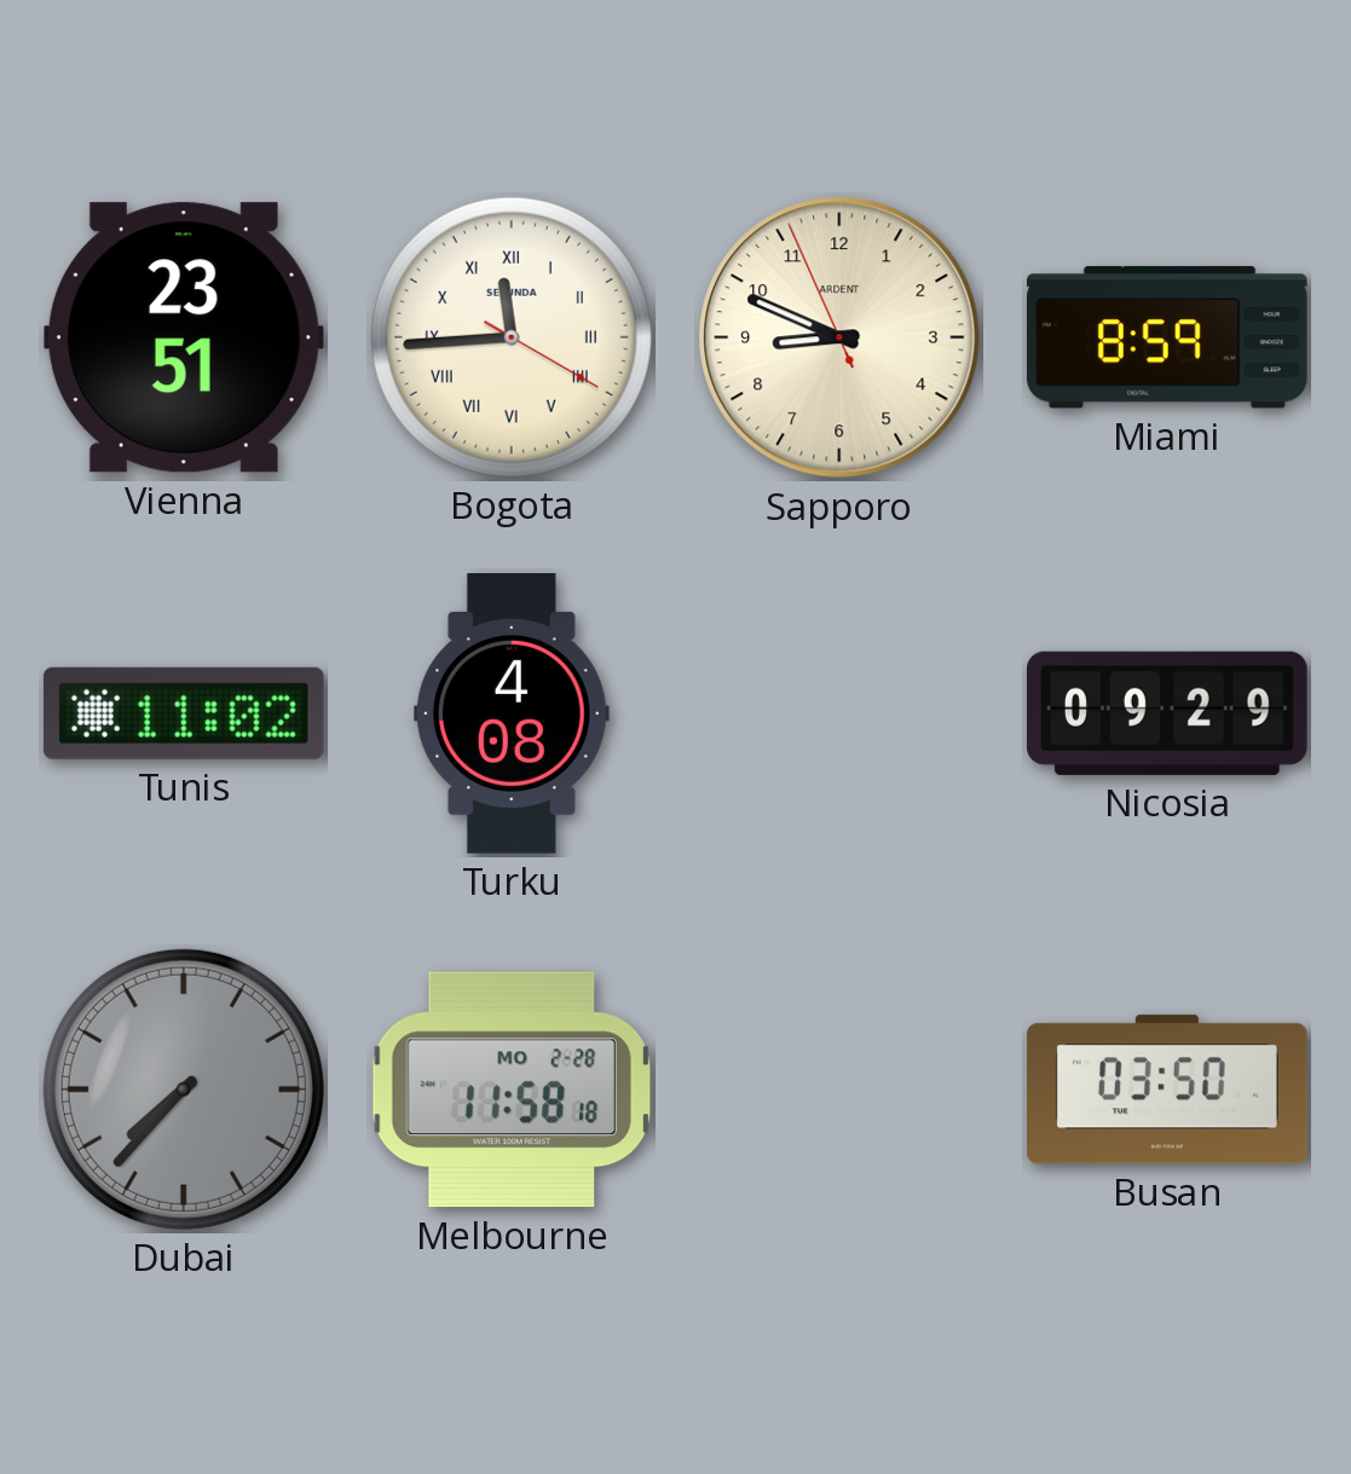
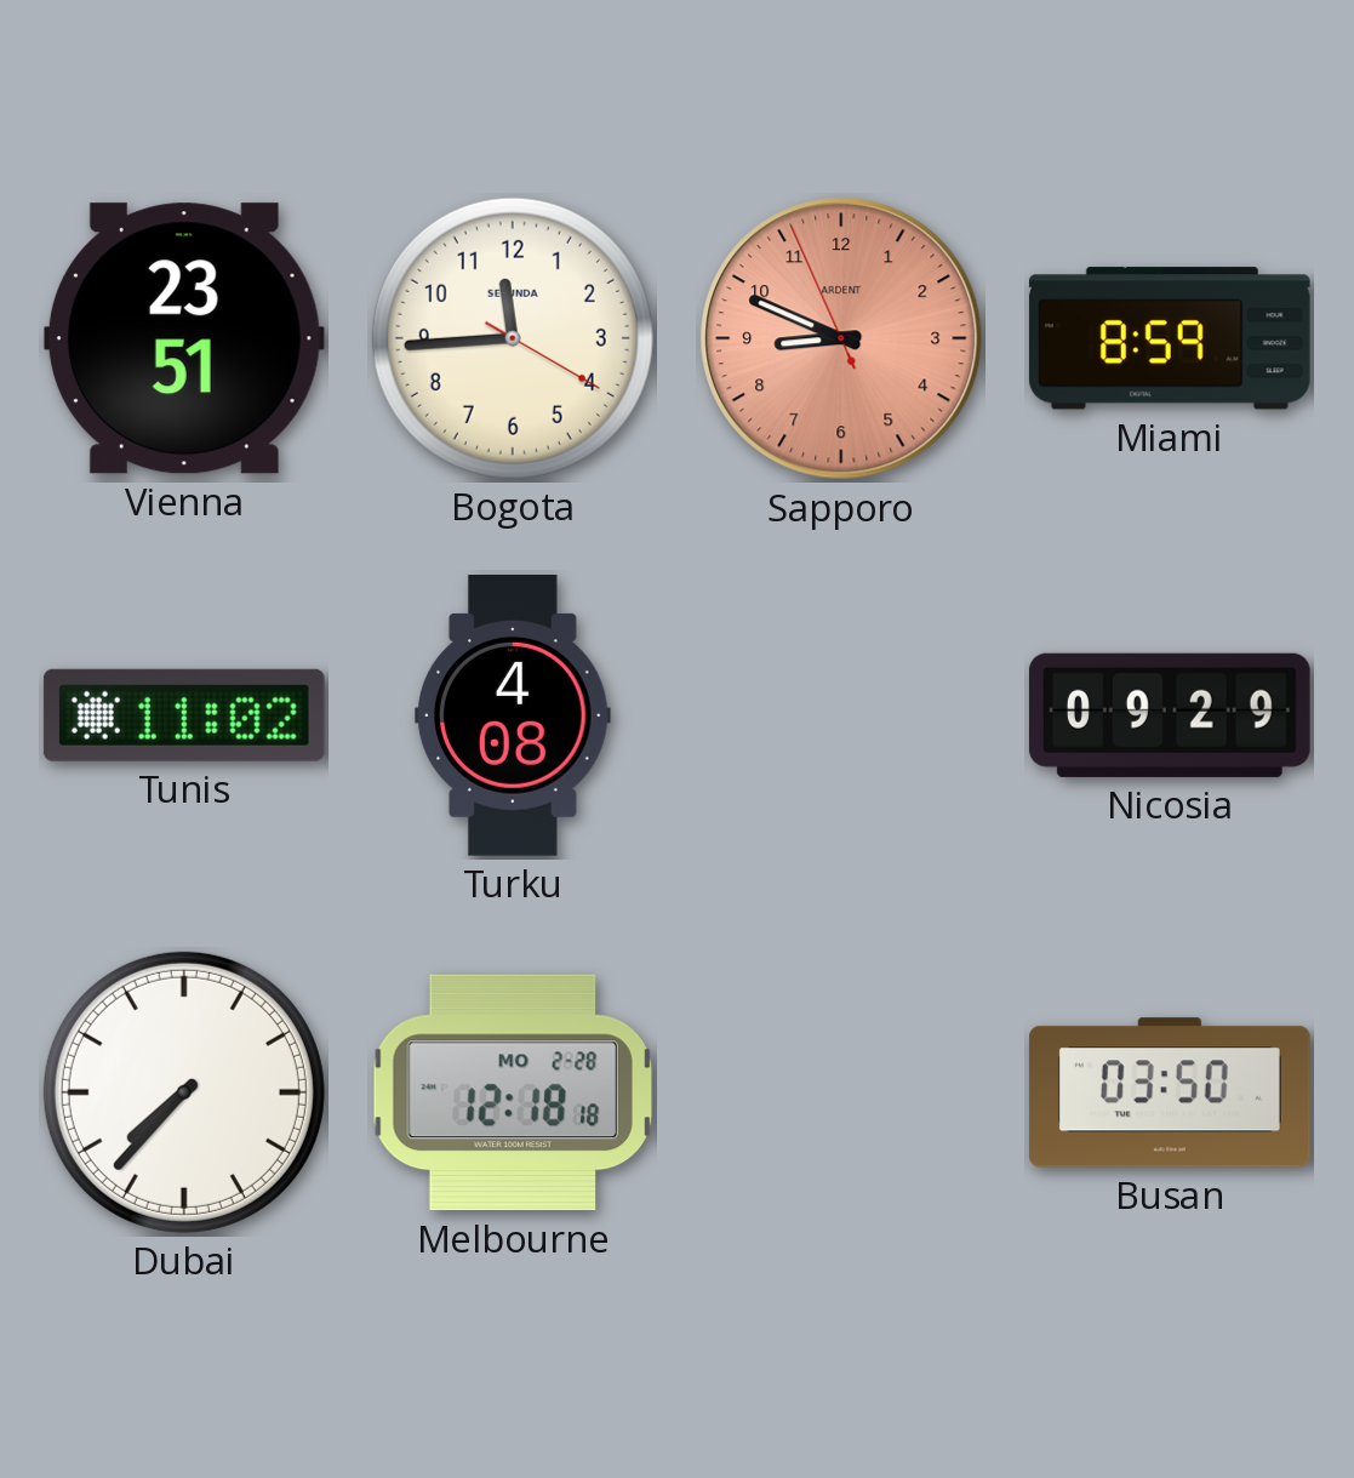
Bogota numerals: Roman -> Arabic (513, 338)
Sapporo dial: cream -> salmon (841, 338)
Dubai dial: grey -> white (184, 1092)
Melbourne: 11:58 -> 12:18 (512, 1092)
